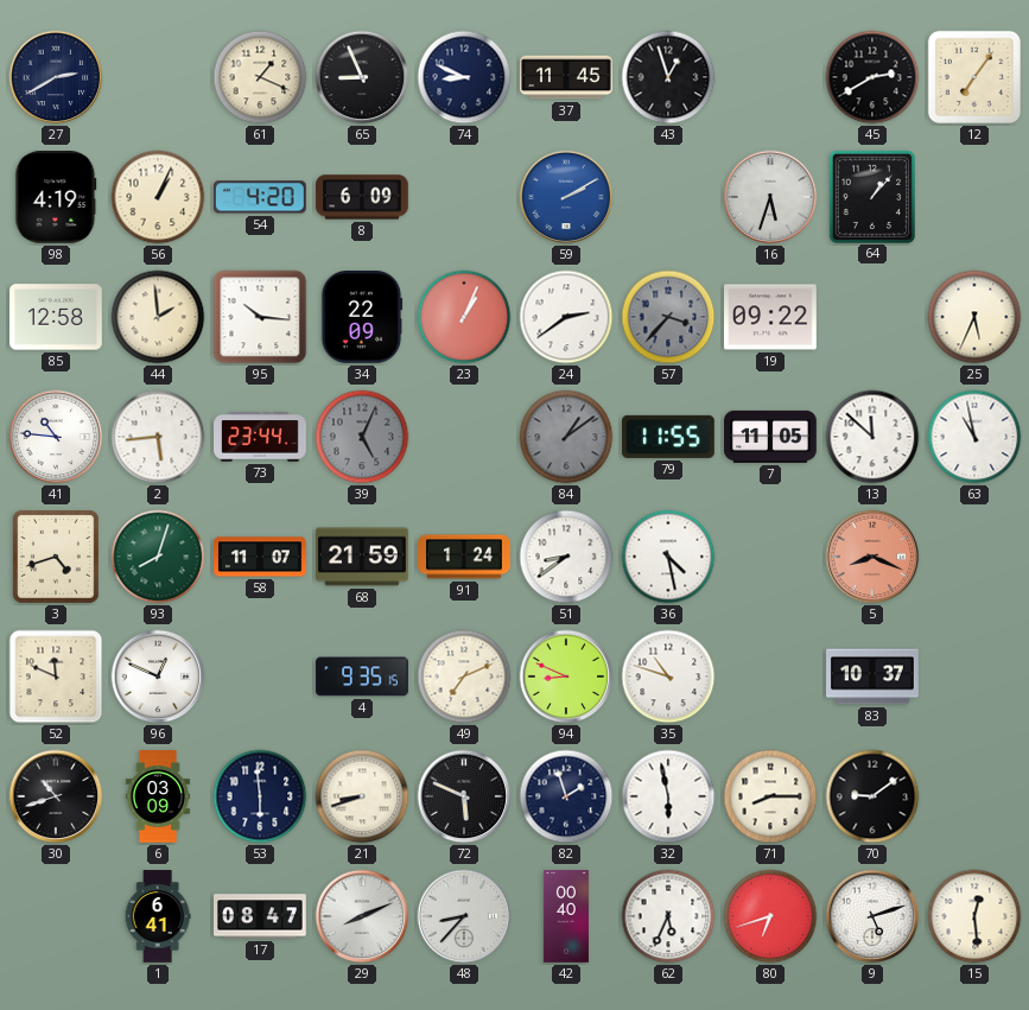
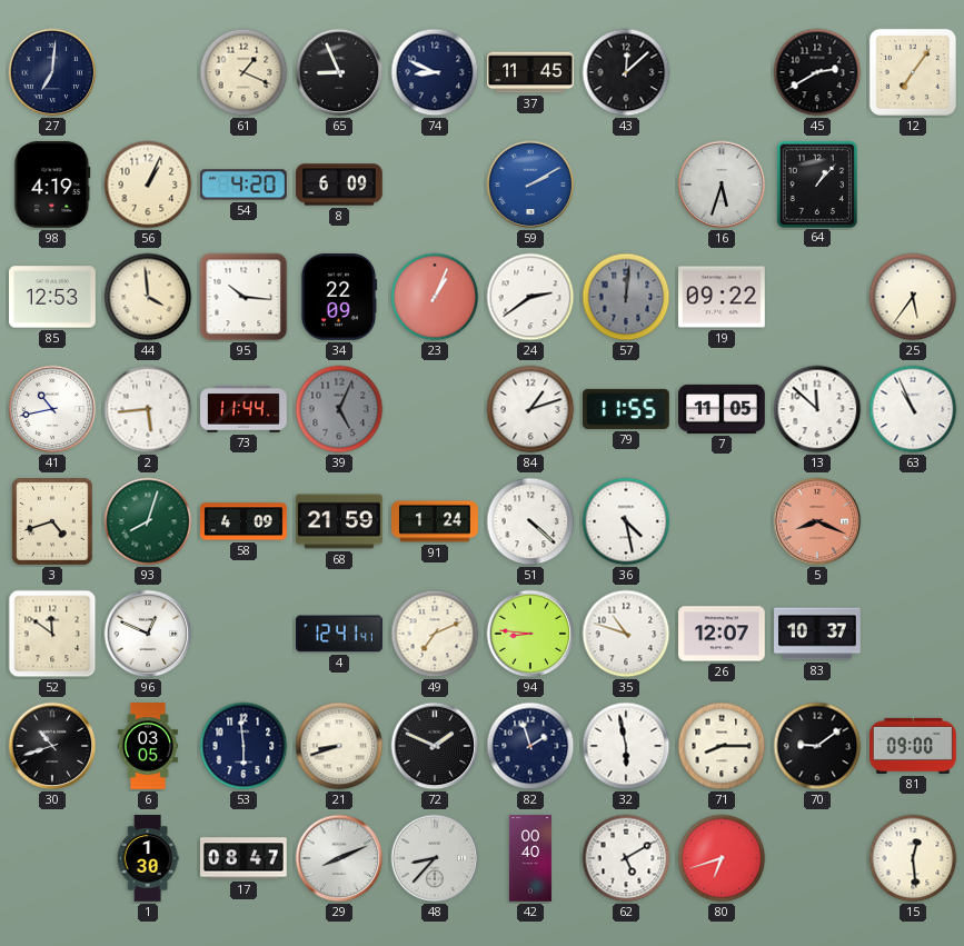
27: 2:40 -> 7:01 (52, 72)
43: 12:57 -> 12:08 (626, 72)
85: 12:58 -> 12:53 (53, 297)
44: 1:59 -> 3:59 (148, 297)
57: 3:37 -> 12:01 (626, 297)
25: 5:34 -> 5:36 (913, 297)
41: 10:46 -> 10:43 (52, 409)
73: 23:44 -> 11:44 (244, 409)
84: 1:09 -> 1:12 (530, 409)
84 dial: grey -> white (530, 409)
63: 10:58 -> 10:56 (913, 409)
58: 11:07 -> 4:09 (244, 521)
51: 8:39 -> 4:22 (530, 521)
52: 11:49 -> 11:51 (52, 634)
4: 9:35 -> 12:41 (339, 634)
94: 8:49 -> 8:46 (530, 634)
26: none -> 12:07 (723, 634)
6: 03:09 -> 03:05 (148, 746)
72: 5:49 -> 1:49 (435, 746)
81: none -> 09:00 (913, 746)
1: 6:41 -> 1:30 (148, 858)
62: 5:34 -> 5:10 (626, 858)
9: 5:12 -> none (872, 916)
